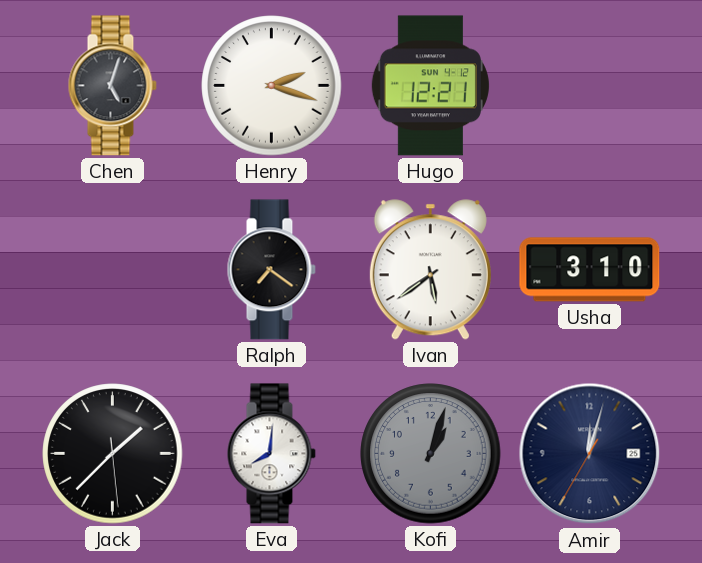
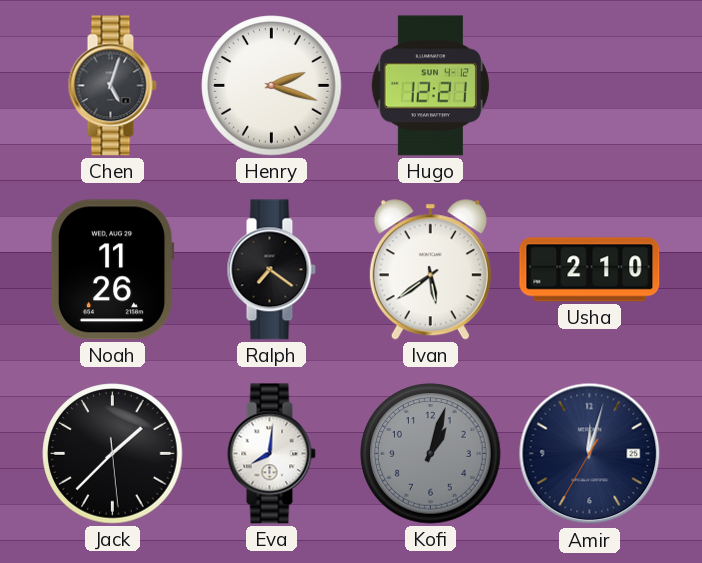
Noah: none -> 11:26 (112, 270)
Usha: 3:10 -> 2:10 (590, 270)
